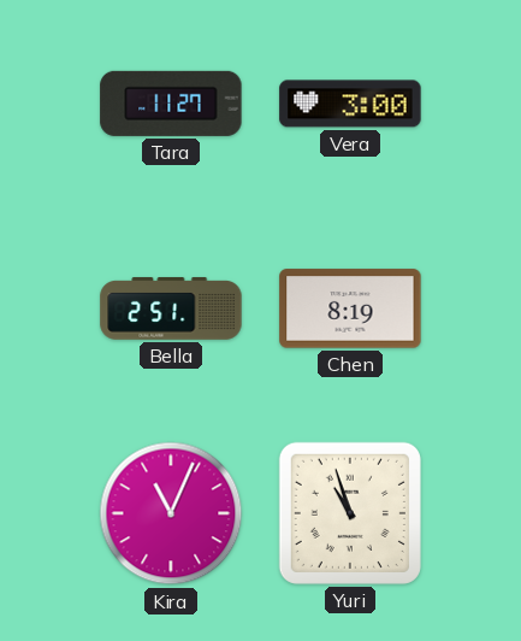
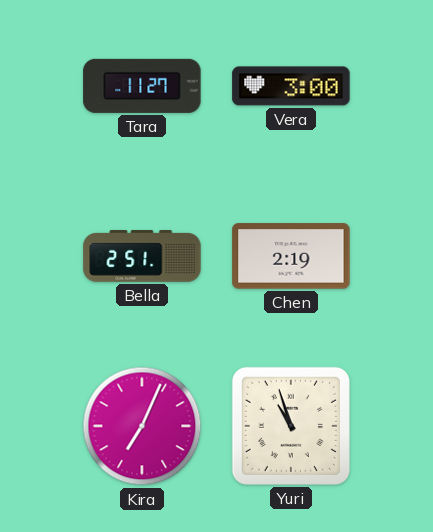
Chen: 8:19 -> 2:19 (291, 256)
Kira: 11:04 -> 7:04 (142, 426)
